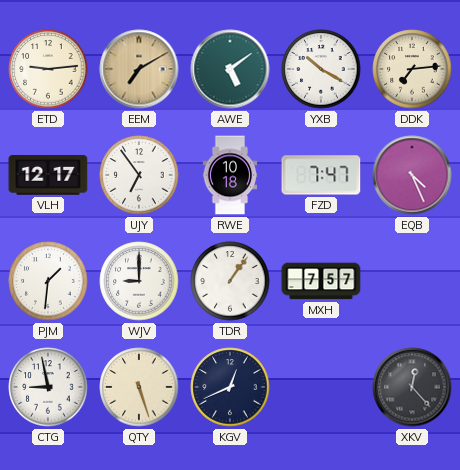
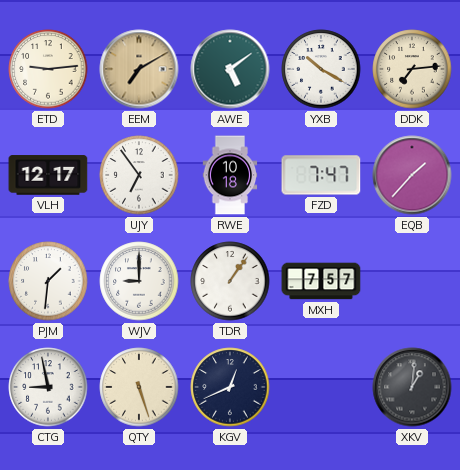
EQB: 4:26 -> 1:37 (412, 175)
XKV: 12:23 -> 1:01 (412, 387)
